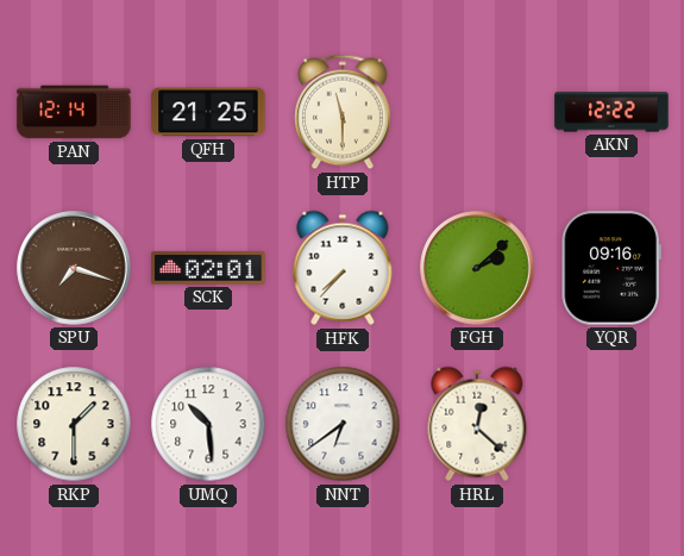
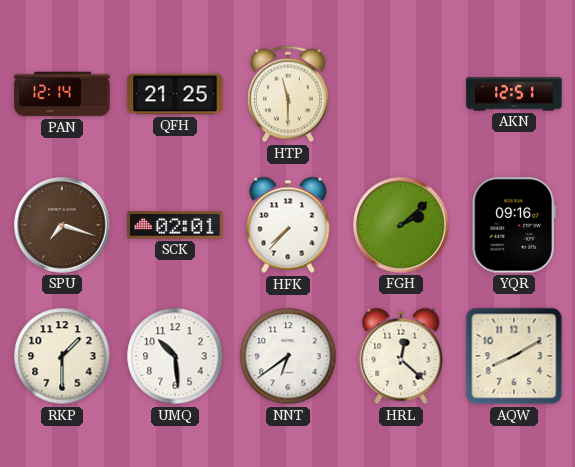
AKN: 12:22 -> 12:51 (514, 94)
AQW: none -> 8:10 (514, 356)
